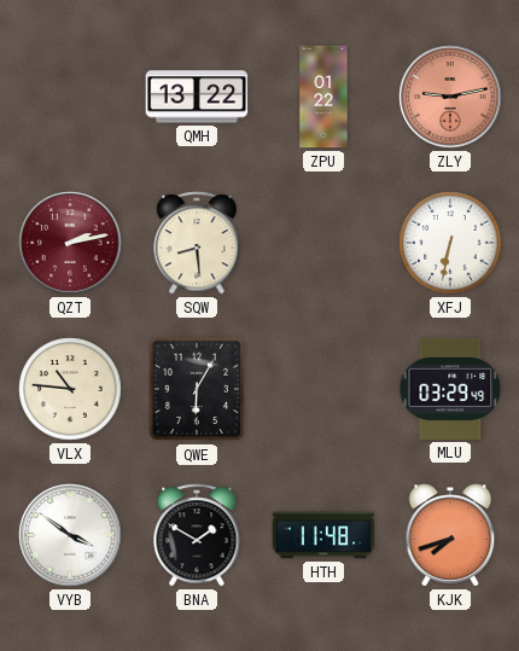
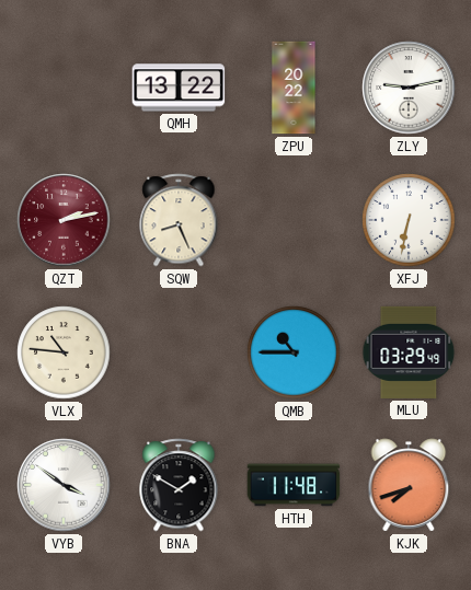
ZPU: 01:22 -> 20:22 (294, 88)
ZLY dial: salmon -> white (409, 88)
SQW: 8:29 -> 8:26 (179, 220)
QWE: 6:05 -> none (197, 389)
QMB: none -> 10:45 (294, 352)
